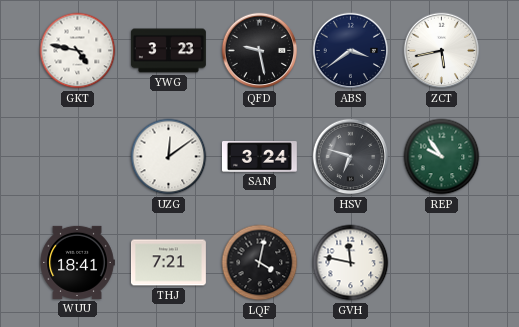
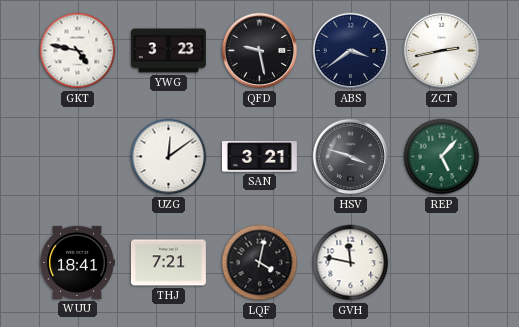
ZCT: 5:43 -> 2:43 (442, 51)
SAN: 3:24 -> 3:21 (259, 157)
HSV: 6:48 -> 3:48 (351, 157)
REP: 9:54 -> 5:07 (442, 157)
